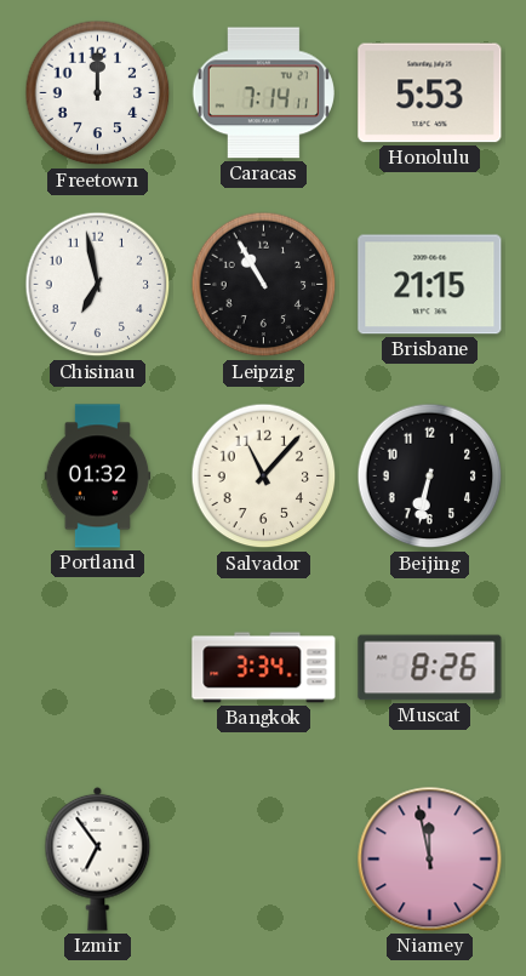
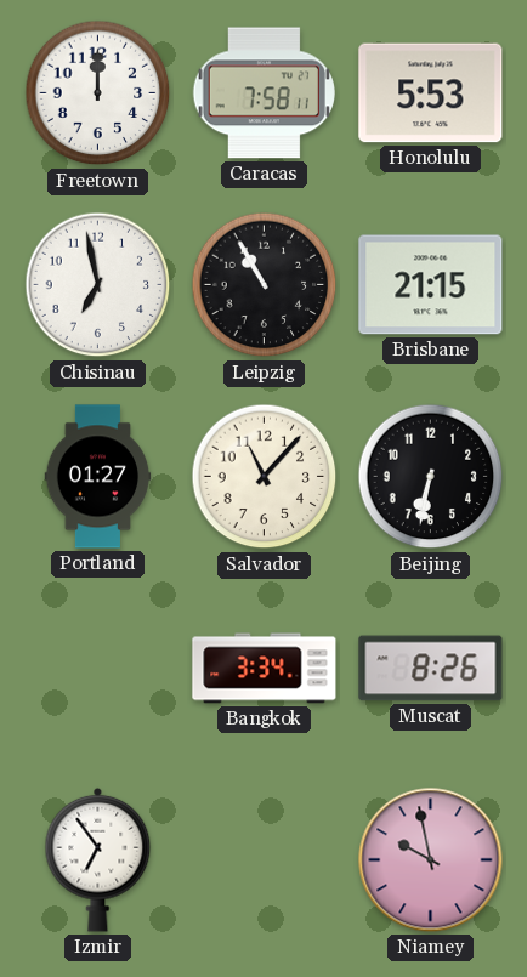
Caracas: 7:14 -> 7:58 (263, 93)
Portland: 01:32 -> 01:27 (98, 477)
Niamey: 11:58 -> 9:58 (431, 860)
